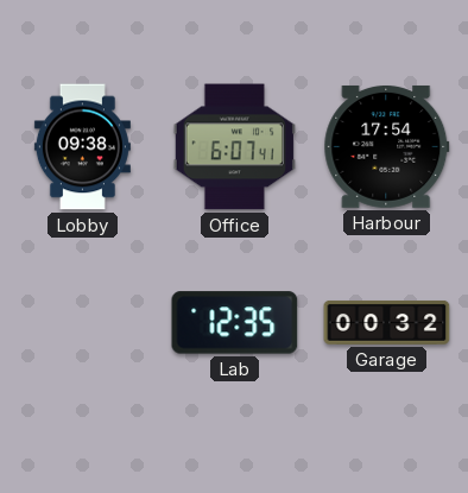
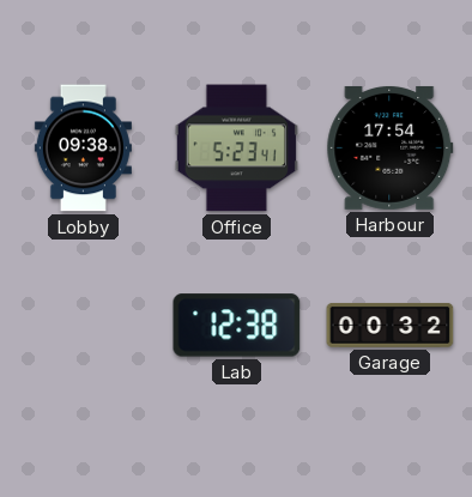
Office: 6:07 -> 5:23 (236, 149)
Lab: 12:35 -> 12:38 (237, 326)
